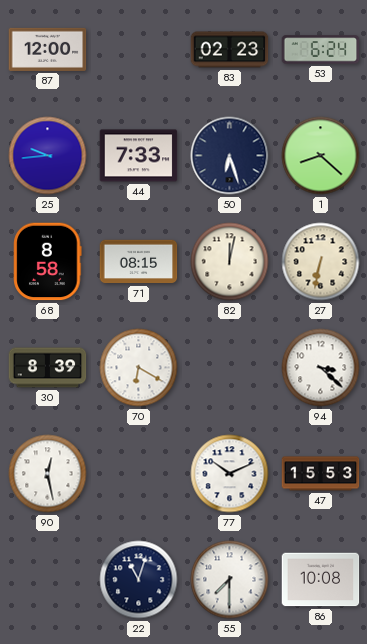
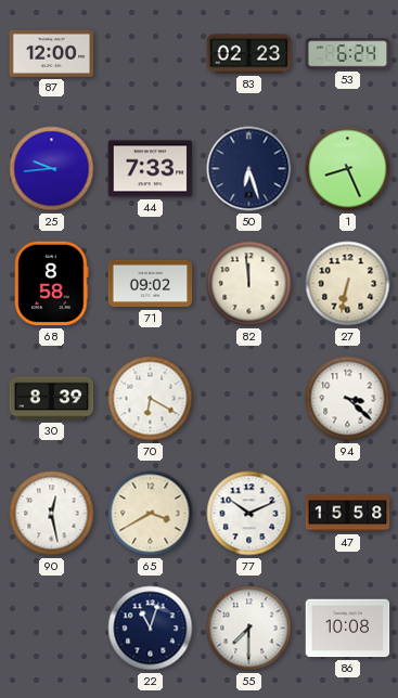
1: 8:22 -> 8:26 (348, 169)
71: 08:15 -> 09:02 (151, 284)
82: 12:02 -> 11:59 (249, 284)
65: none -> 3:40 (151, 514)
47: 15:53 -> 15:58 (348, 514)
